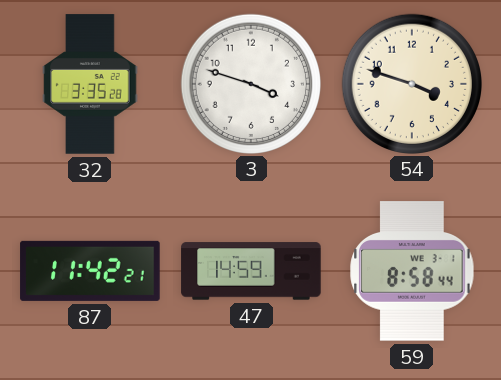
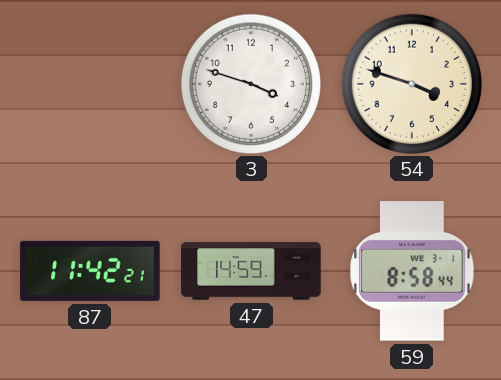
32: 3:35 -> none (90, 84)
